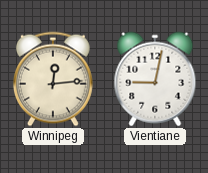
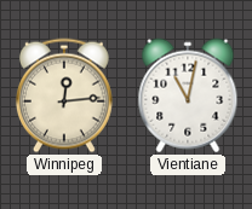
Vientiane: 9:02 -> 11:02 (188, 95)
